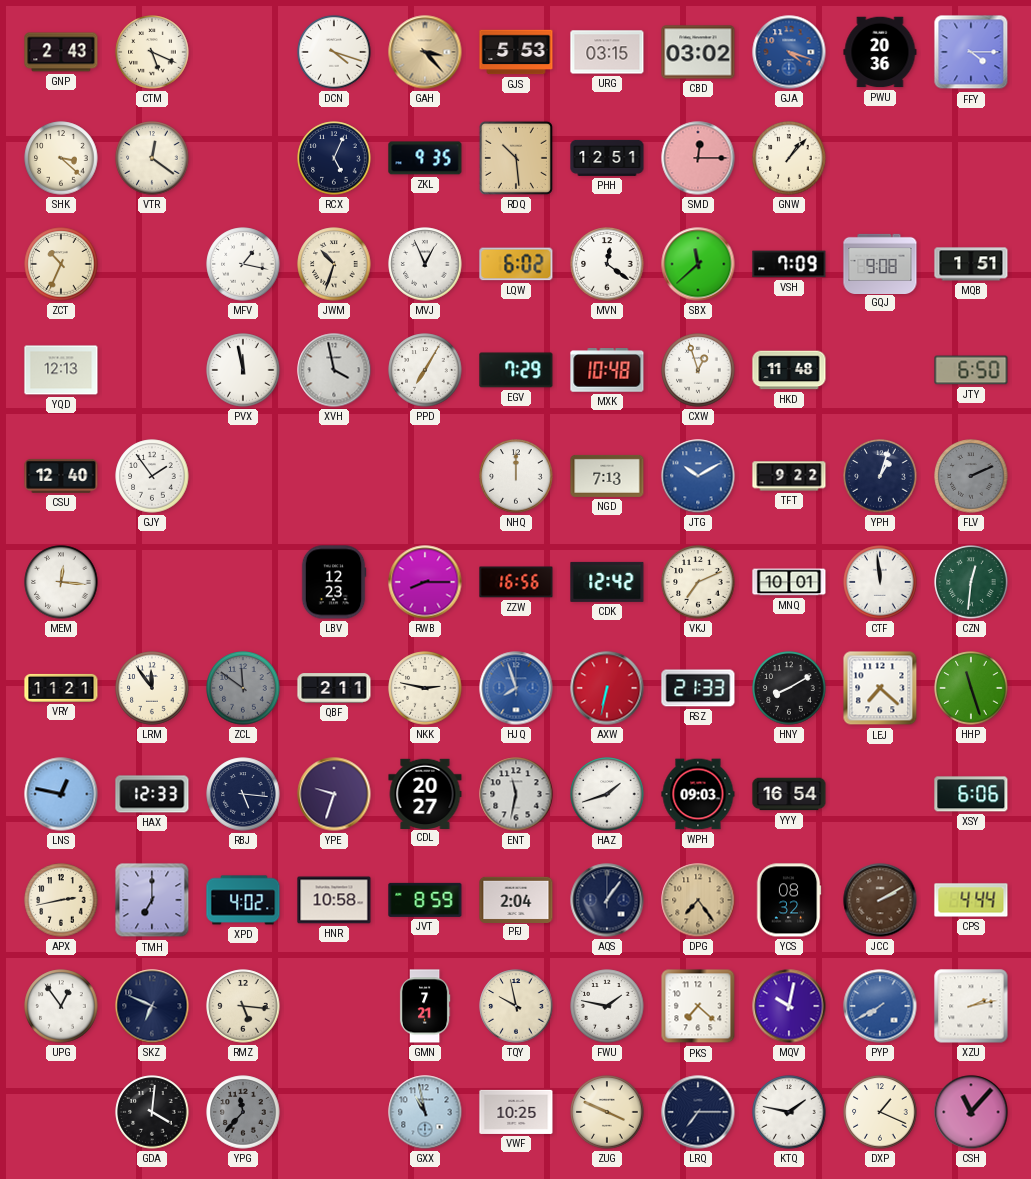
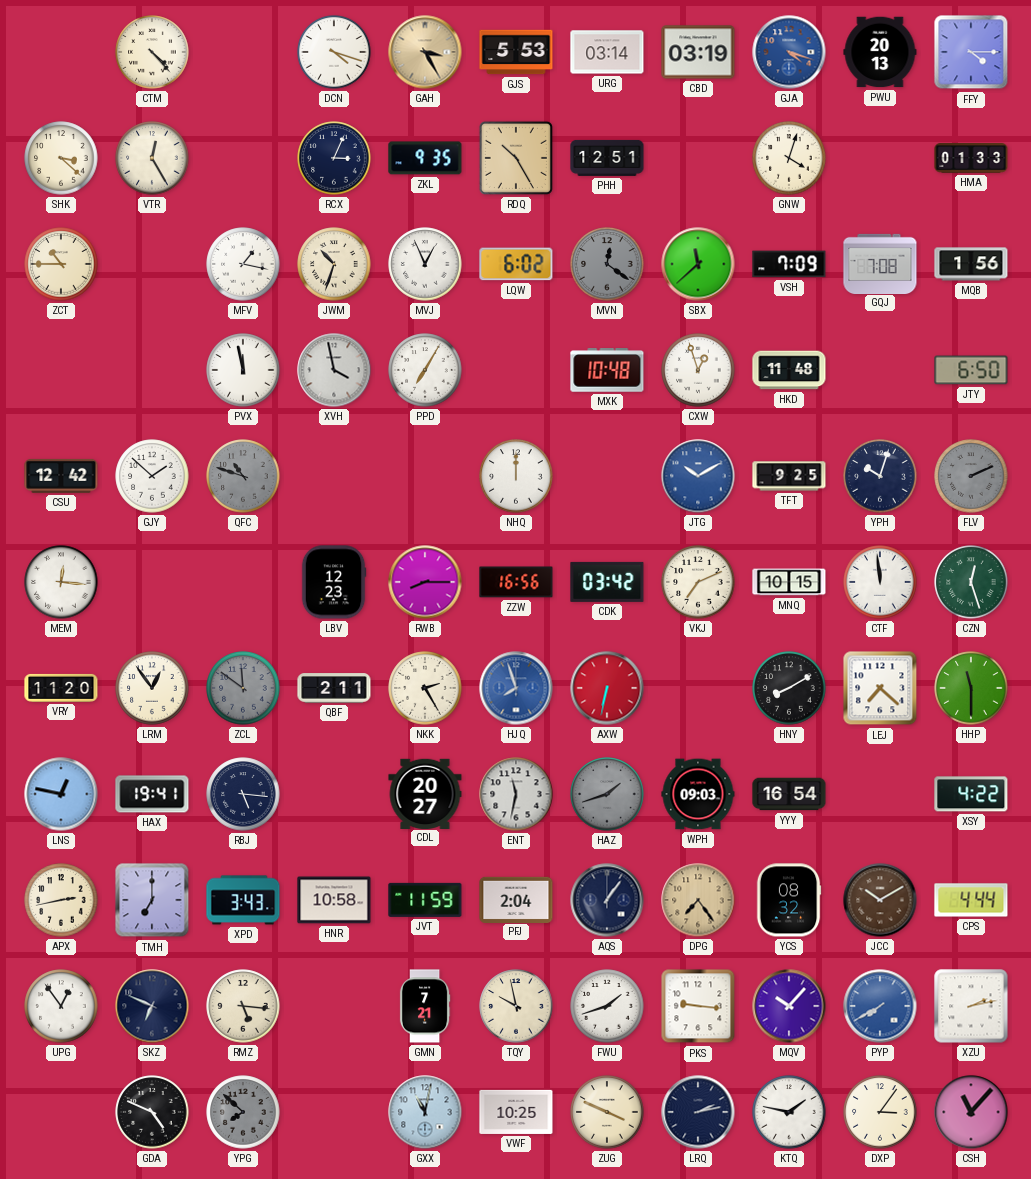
GNP: 2:43 -> none (61, 52)
CTM: 5:19 -> 4:23 (152, 52)
GAH: 3:23 -> 3:25 (425, 52)
URG: 03:15 -> 03:14 (607, 52)
CBD: 03:02 -> 03:19 (698, 52)
PWU: 20:36 -> 20:13 (880, 52)
VTR: 12:21 -> 12:25 (152, 158)
RCX: 5:04 -> 3:04 (334, 158)
RDQ: 10:29 -> 10:25 (516, 158)
SMD: 12:15 -> none (698, 158)
GNW: 1:07 -> 4:03 (789, 158)
HMA: none -> 01:33 (971, 158)
ZCT: 10:34 -> 10:45 (61, 264)
MVN dial: white -> grey (607, 264)
GQJ: 9:08 -> 7:08 (880, 263)
MQB: 1:51 -> 1:56 (971, 264)
YQD: 12:13 -> none (61, 370)
EGV: 7:29 -> none (516, 370)
CSU: 12:40 -> 12:42 (61, 476)
GJY: 1:54 -> 1:52 (152, 476)
QFC: none -> 10:48 (243, 476)
NGD: 7:13 -> none (607, 476)
TFT: 9:22 -> 9:25 (789, 476)
YPH: 1:03 -> 10:03 (880, 476)
CDK: 12:42 -> 03:42 (607, 582)
MNQ: 10:01 -> 10:15 (789, 582)
CZN: 12:31 -> 12:27 (971, 582)
VRY: 11:21 -> 11:20 (61, 688)
LRM: 11:54 -> 12:54 (152, 688)
NKK: 2:47 -> 2:25 (425, 688)
RSZ: 21:33 -> none (698, 688)
HHP: 11:27 -> 11:30 (971, 688)
HAX: 12:33 -> 19:41 (152, 794)
YPE: 9:33 -> none (334, 794)
HAZ dial: white -> grey (607, 794)
XSY: 6:06 -> 4:22 (971, 794)
XPD: 4:02 -> 3:43 (243, 900)
JVT: 8:59 -> 11:59 (425, 900)
JCC: 2:10 -> 10:10 (880, 900)
FWU: 1:47 -> 1:42 (607, 1006)
PKS: 7:22 -> 9:16 (698, 1006)
MQV: 10:02 -> 10:07 (789, 1006)
GDA: 4:01 -> 4:49 (152, 1112)
YPG: 11:37 -> 7:52 (243, 1112)
GXX: 10:58 -> 11:02 (425, 1112)
LRQ: 7:15 -> 2:13 (698, 1112)
DXP: 1:19 -> 3:06 (880, 1112)
